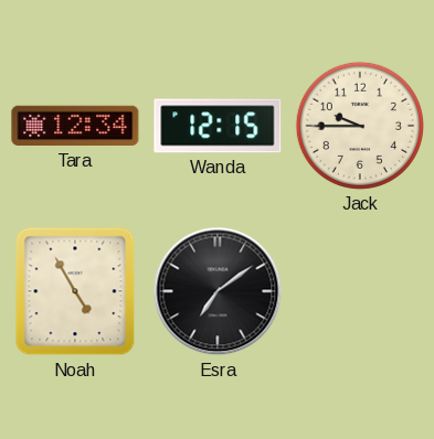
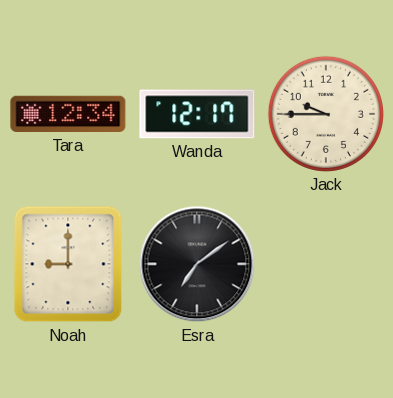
Wanda: 12:15 -> 12:17 (197, 114)
Noah: 4:55 -> 9:00 (68, 264)
